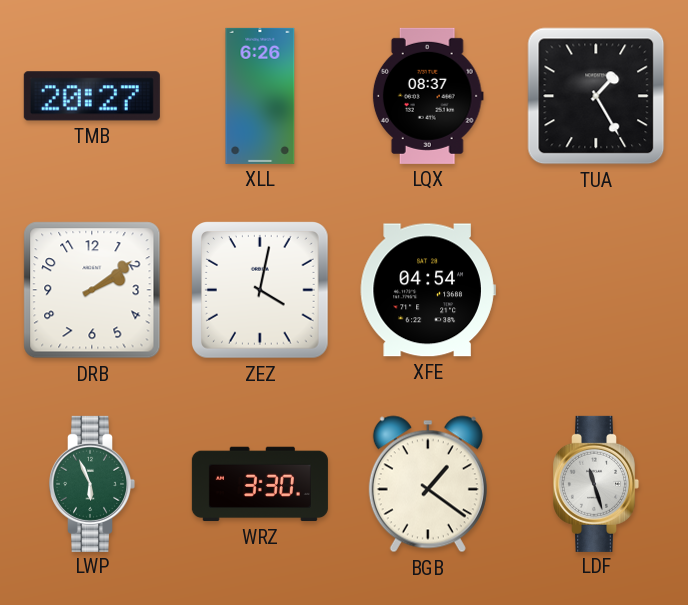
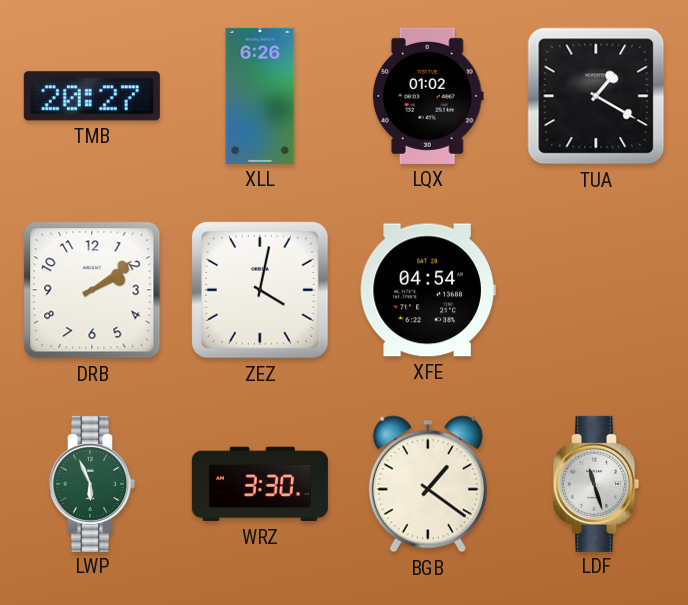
LQX: 08:37 -> 01:02 (428, 96)
TUA: 1:25 -> 1:20 (596, 96)
